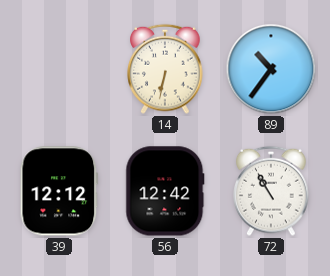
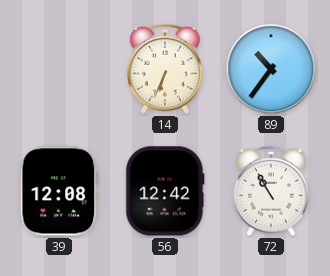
14: 6:32 -> 6:34 (165, 69)
39: 12:12 -> 12:08 (59, 191)
